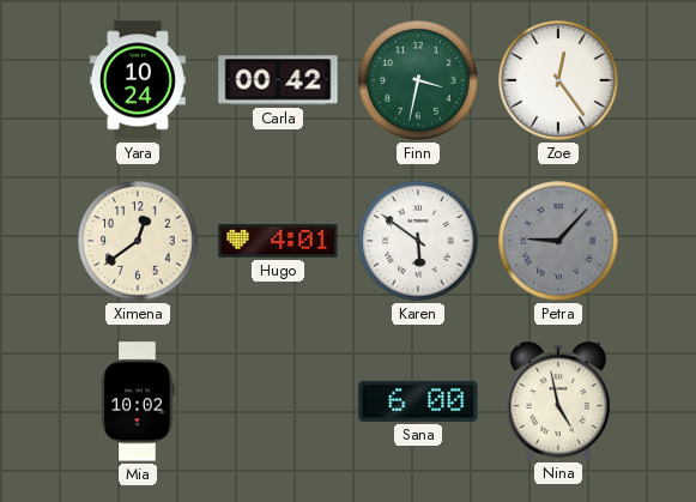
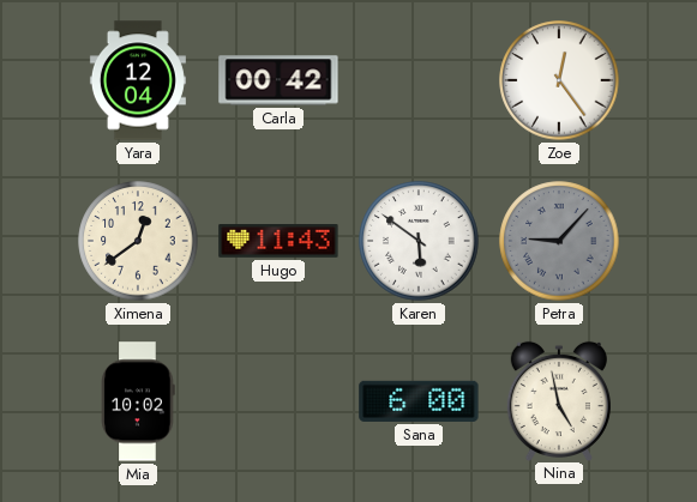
Yara: 10:24 -> 12:04 (138, 80)
Finn: 3:32 -> none (418, 80)
Hugo: 4:01 -> 11:43 (278, 242)
